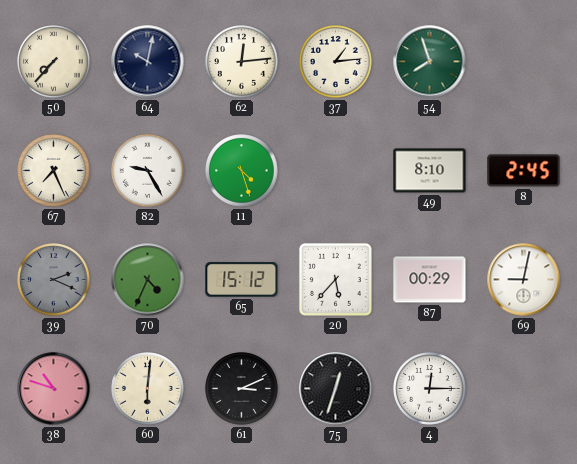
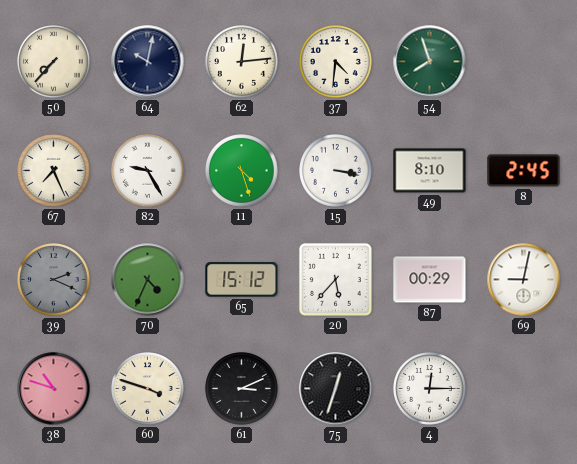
37: 1:14 -> 4:31 (336, 62)
15: none -> 3:17 (336, 171)
60: 6:01 -> 3:48 (148, 389)
